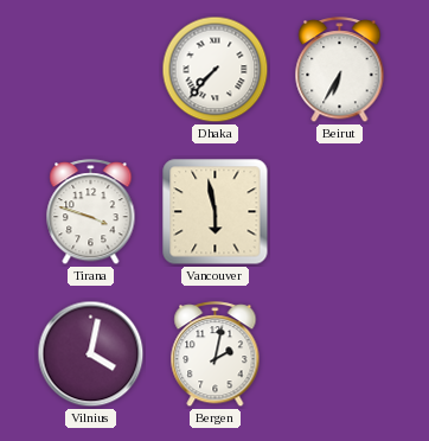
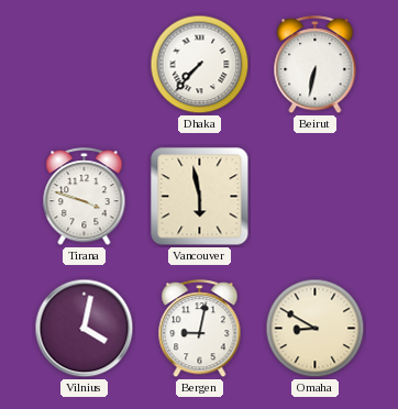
Beirut: 6:35 -> 6:32 (316, 65)
Bergen: 2:02 -> 9:02 (200, 329)
Omaha: none -> 8:50 (316, 329)
